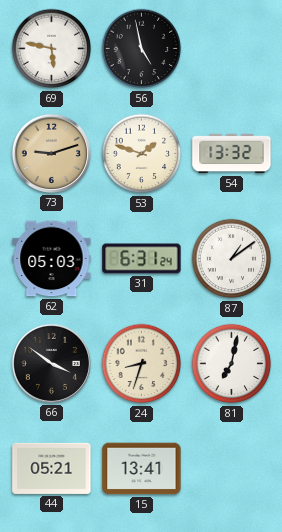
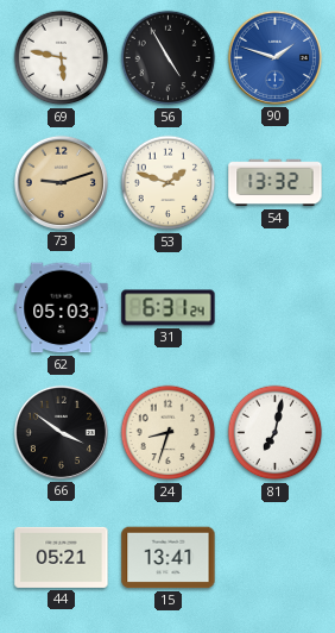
56: 4:58 -> 4:55 (169, 58)
90: none -> 1:48 (274, 57)
87: 1:09 -> none (232, 259)
